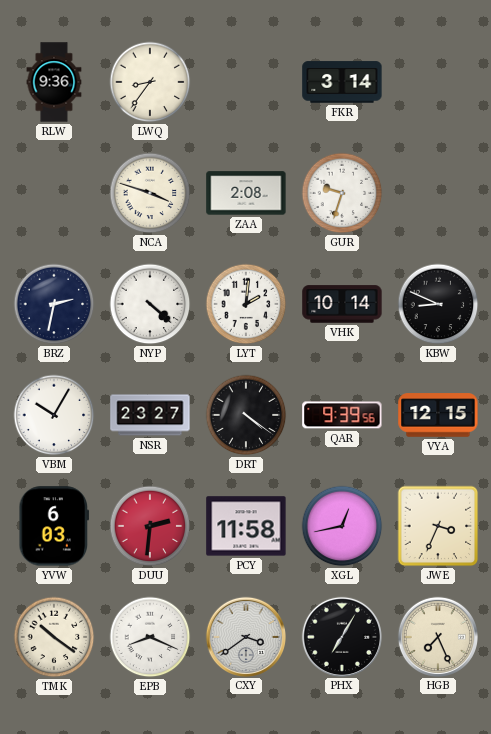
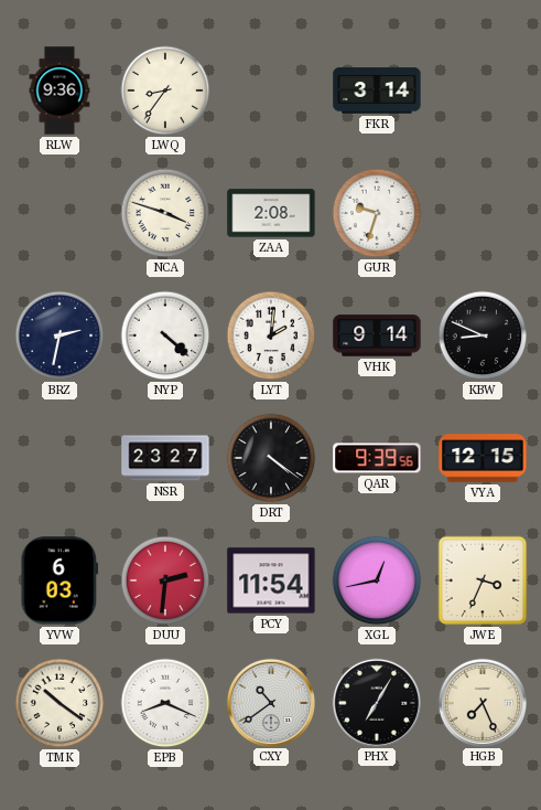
VHK: 10:14 -> 9:14 (377, 335)
VBM: 10:05 -> none (54, 415)
PCY: 11:58 -> 11:54 (271, 580)
CXY: 3:39 -> 10:39 (270, 702)
